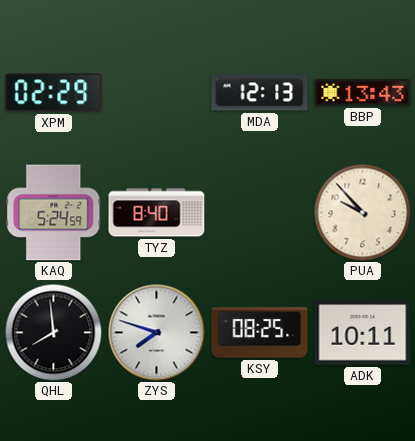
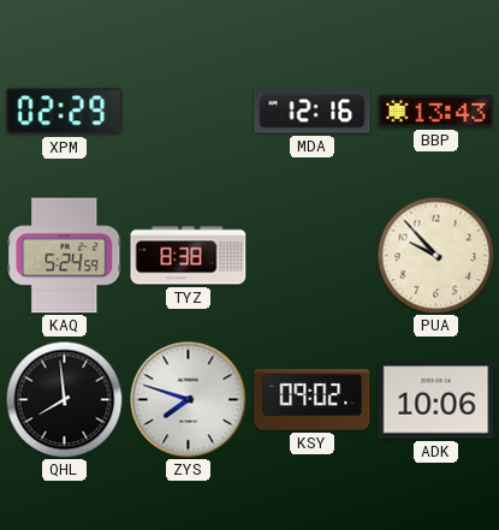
MDA: 12:13 -> 12:16 (313, 112)
TYZ: 8:40 -> 8:38 (189, 256)
KSY: 08:25 -> 09:02 (313, 400)
ADK: 10:11 -> 10:06 (436, 400)
